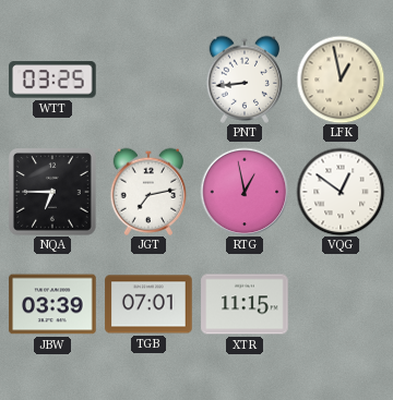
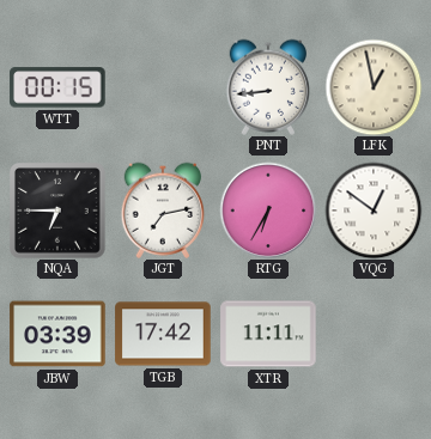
WTT: 03:25 -> 00:15 (57, 87)
RTG: 12:58 -> 6:35 (268, 211)
TGB: 07:01 -> 17:42 (163, 334)
XTR: 11:15 -> 11:11 (268, 334)
